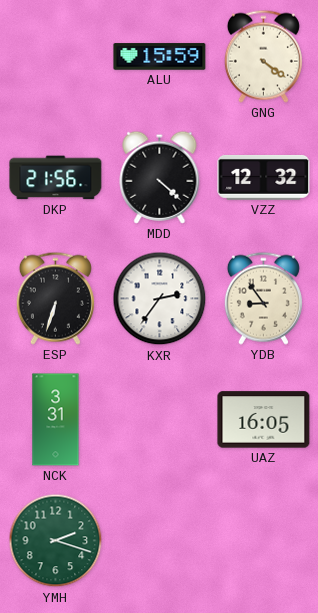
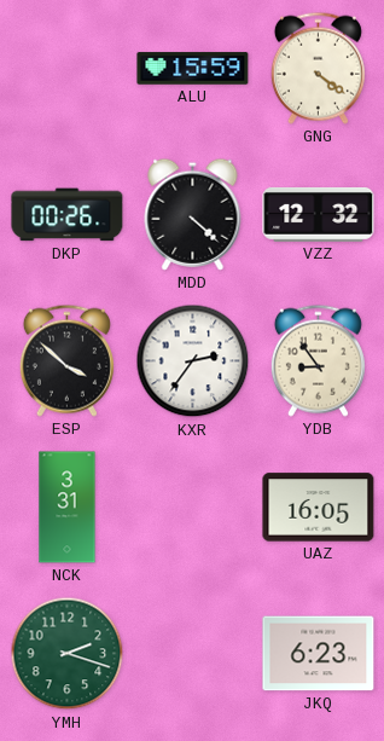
DKP: 21:56 -> 00:26 (68, 215)
ESP: 6:33 -> 3:52 (66, 360)
JKQ: none -> 6:23 (319, 654)
